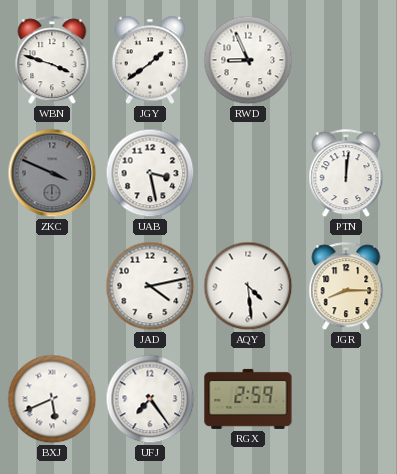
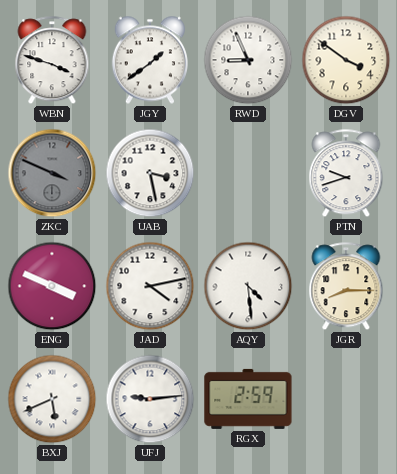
DGV: none -> 3:51 (346, 60)
PTN: 12:01 -> 9:42 (346, 174)
ENG: none -> 3:49 (52, 286)
UFJ: 7:24 -> 9:14 (150, 399)
